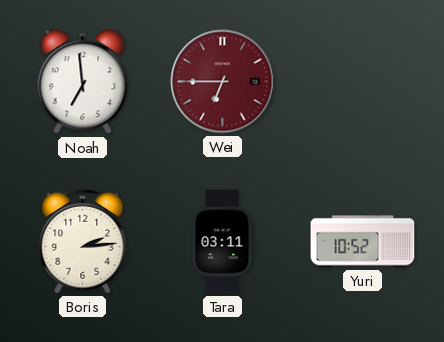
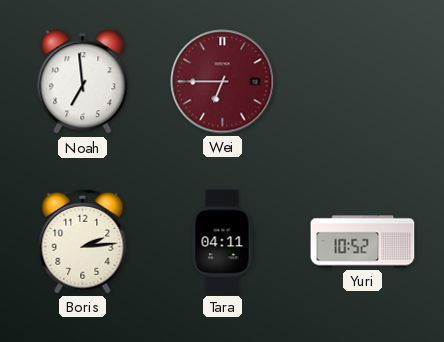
Tara: 03:11 -> 04:11 (222, 242)
